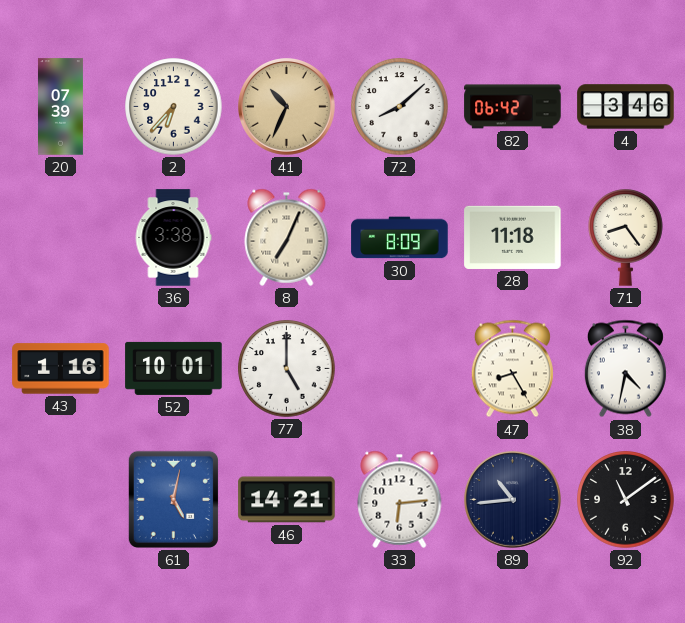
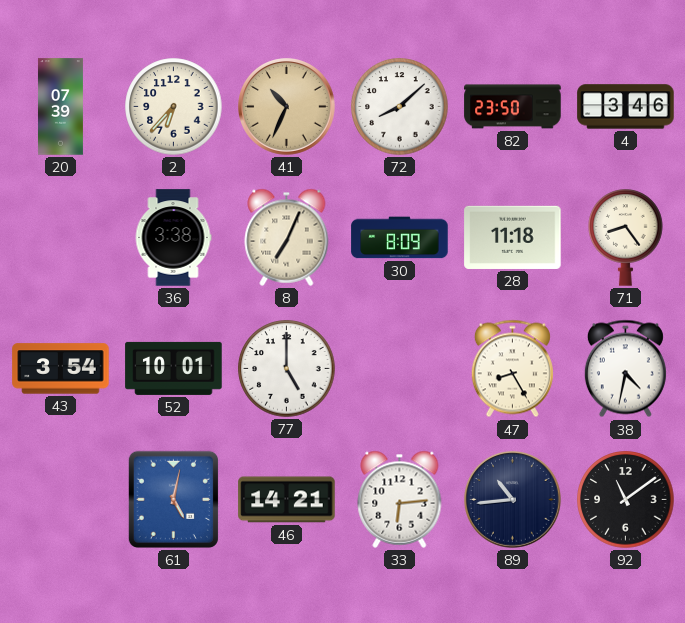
82: 06:42 -> 23:50 (513, 107)
43: 1:16 -> 3:54 (61, 369)
